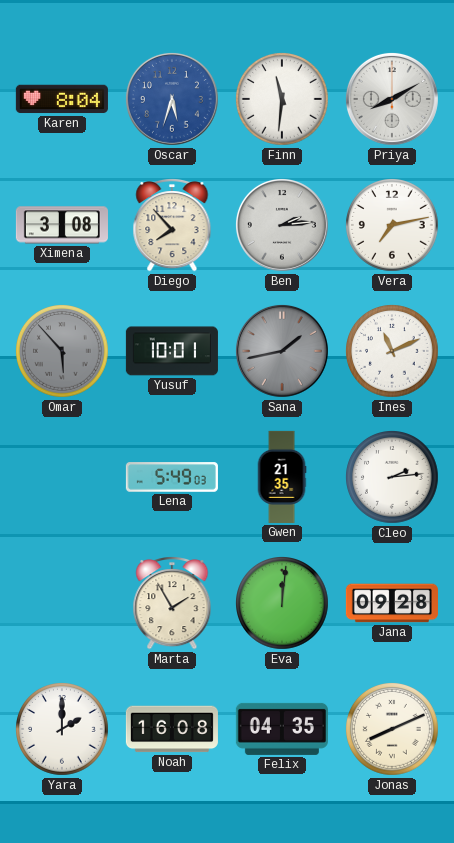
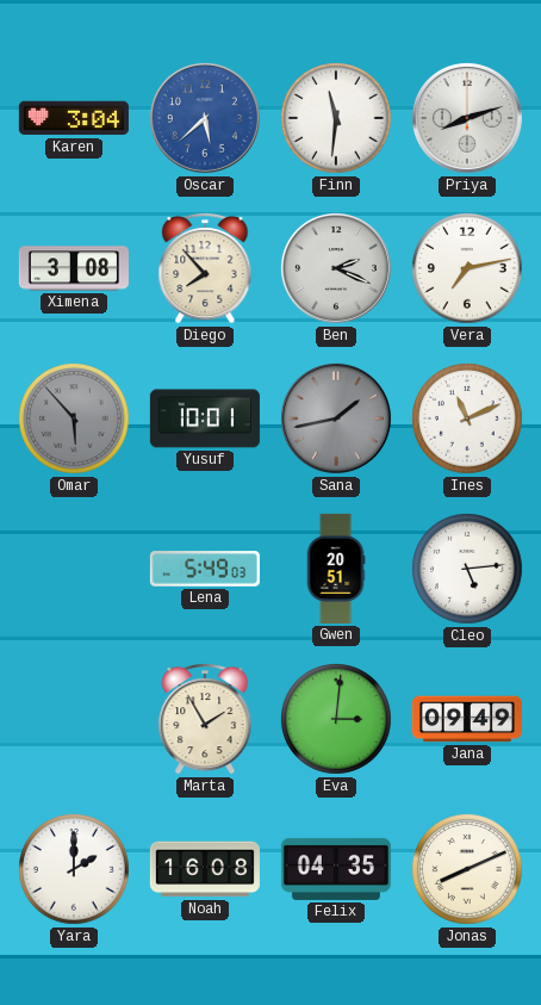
Karen: 8:04 -> 3:04 (74, 118)
Oscar: 5:33 -> 5:38 (205, 118)
Priya: 8:10 -> 8:12 (467, 118)
Ben: 2:14 -> 2:19 (336, 268)
Gwen: 21:35 -> 20:51 (336, 569)
Cleo: 2:14 -> 5:14 (468, 570)
Eva: 12:01 -> 3:01 (337, 720)
Jana: 09:28 -> 09:49 (467, 719)
